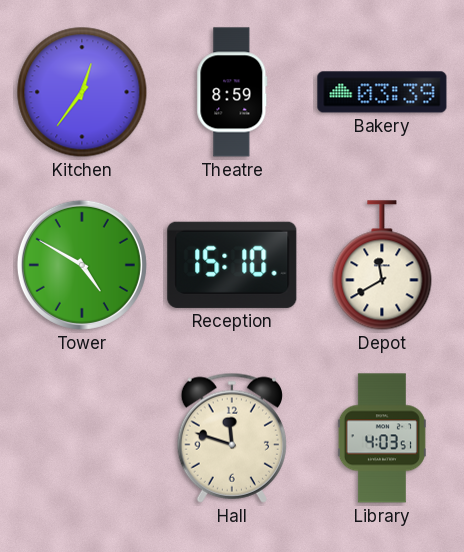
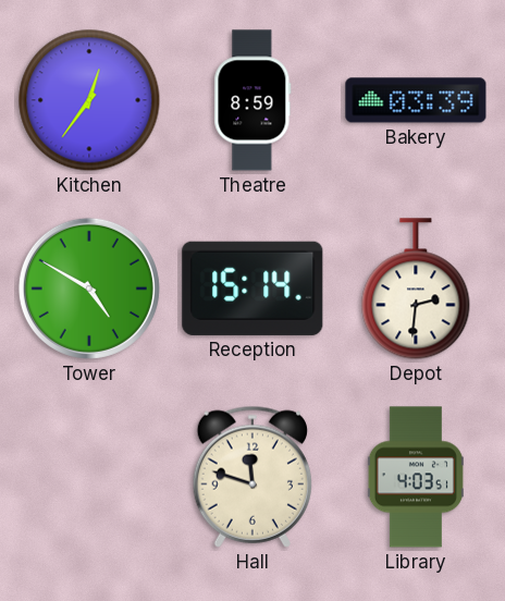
Reception: 15:10 -> 15:14 (253, 289)
Depot: 11:40 -> 2:31 (416, 289)
